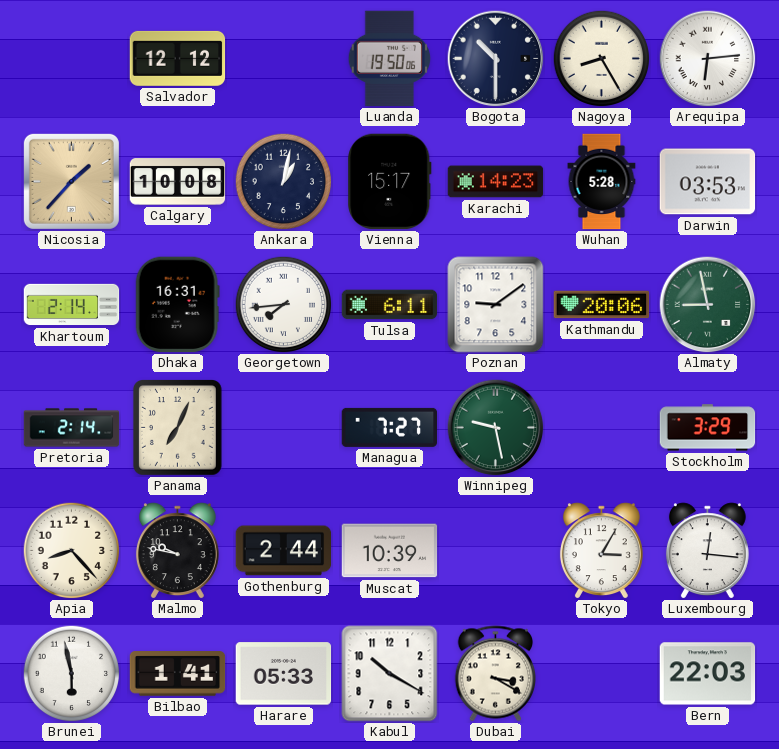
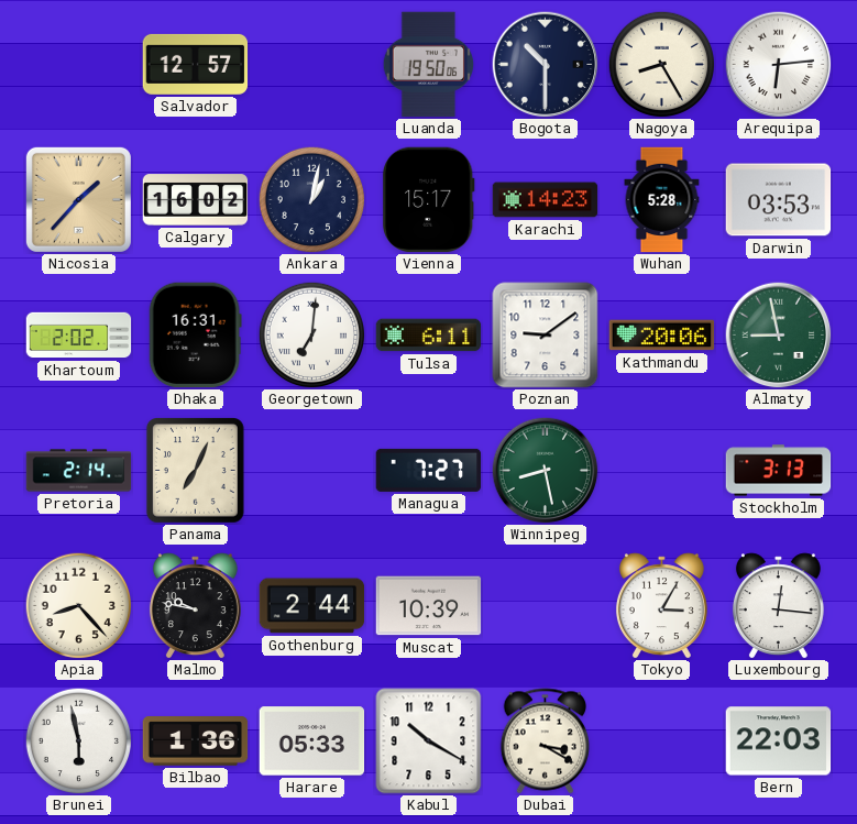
Salvador: 12:12 -> 12:57 (196, 64)
Calgary: 10:08 -> 16:02 (196, 200)
Khartoum: 2:14 -> 2:02 (79, 336)
Georgetown: 7:44 -> 7:01 (311, 334)
Winnipeg: 9:28 -> 8:28 (546, 471)
Stockholm: 3:29 -> 3:13 (779, 471)
Bilbao: 1:41 -> 1:36 (196, 741)
